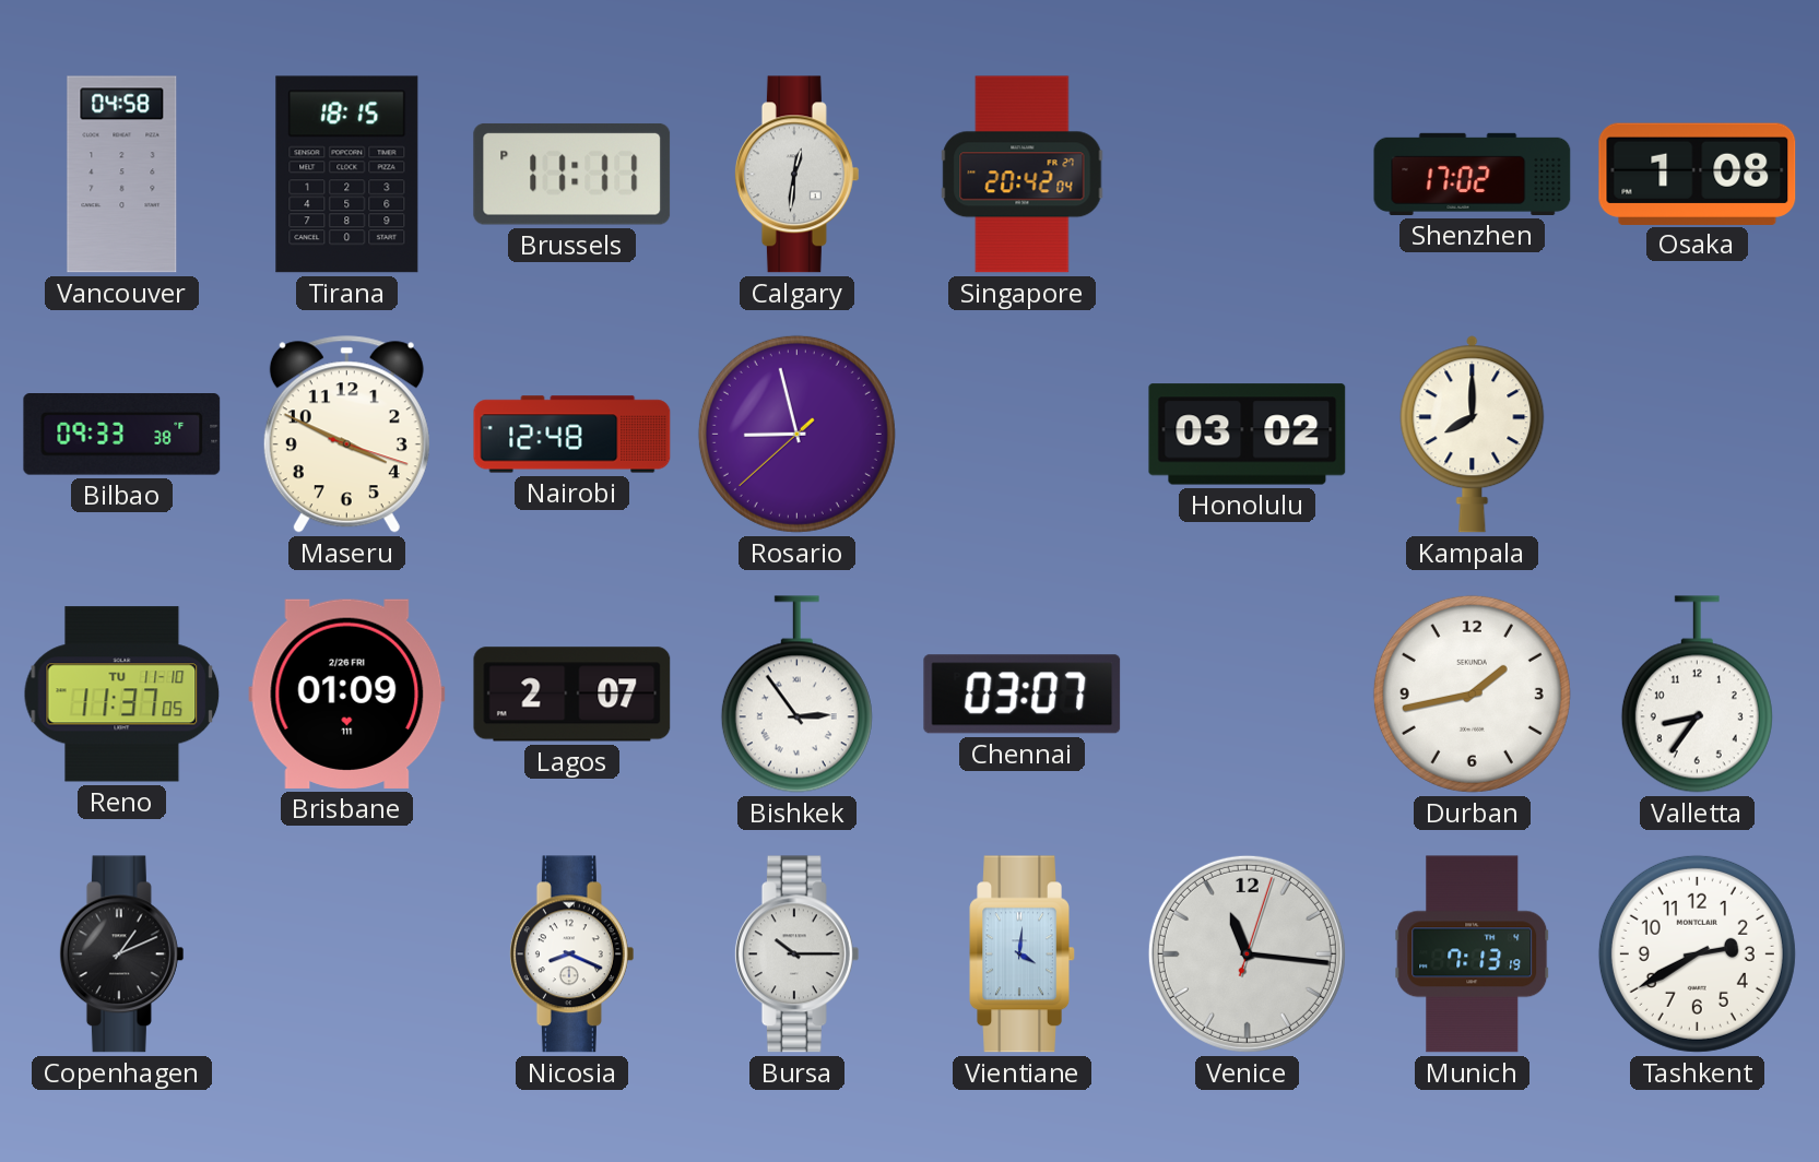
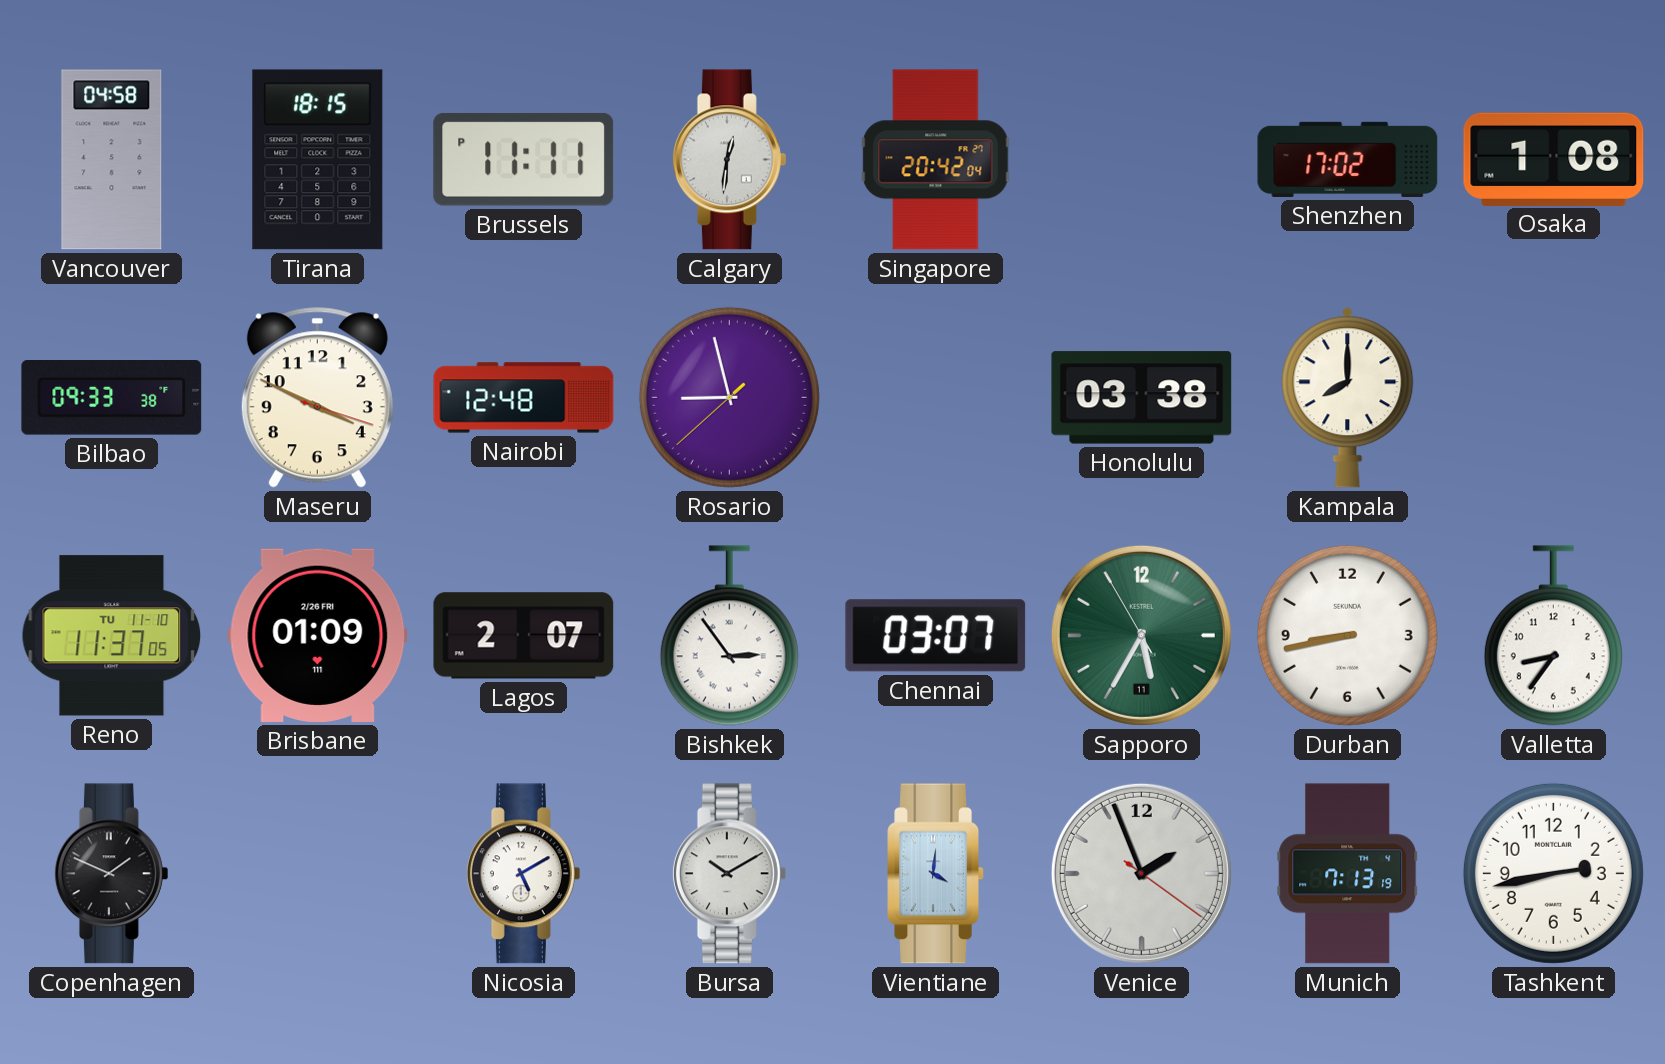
Honolulu: 03:02 -> 03:38 (1142, 398)
Sapporo: none -> 5:34 (1141, 635)
Durban: 1:43 -> 8:43 (1347, 635)
Copenhagen: 1:11 -> 1:49 (111, 874)
Nicosia: 8:19 -> 5:10 (523, 874)
Bursa: 10:15 -> 10:10 (729, 874)
Venice: 11:16 -> 1:56 (1141, 873)
Tashkent: 2:40 -> 2:43 (1553, 873)
